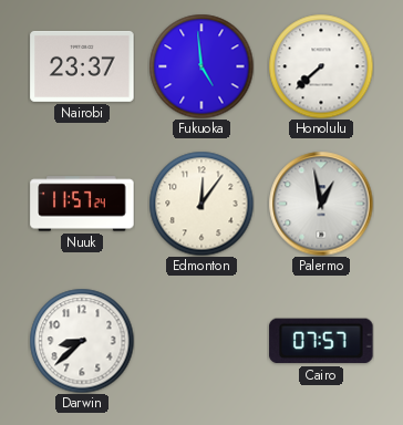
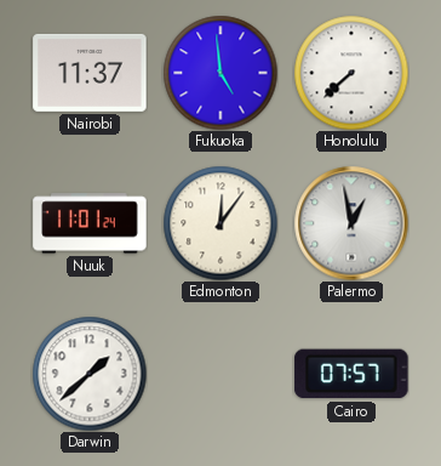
Nairobi: 23:37 -> 11:37 (90, 73)
Nuuk: 11:57 -> 11:01 (90, 223)
Darwin: 8:38 -> 1:38 (90, 374)
